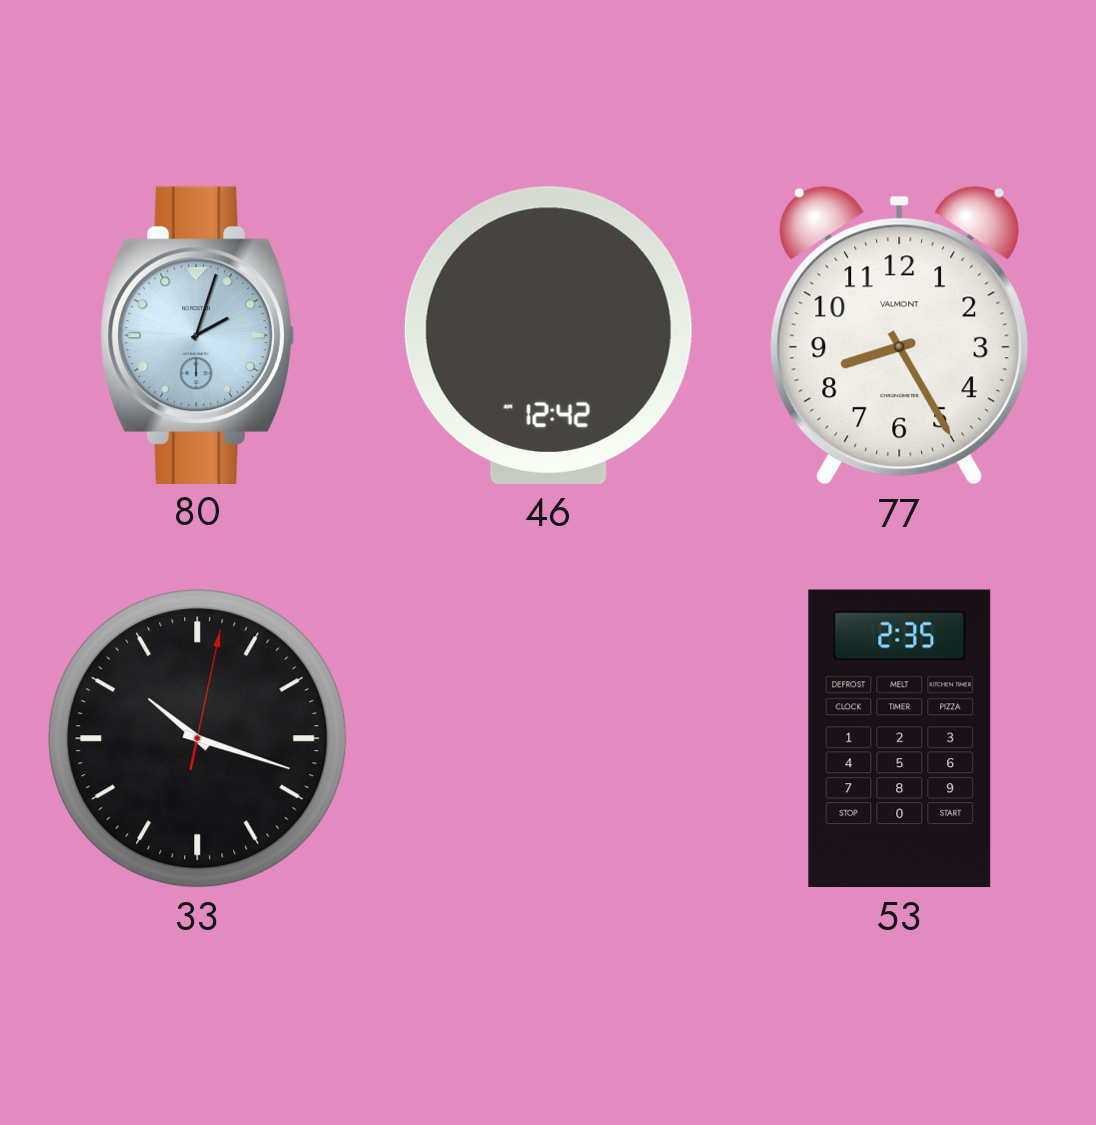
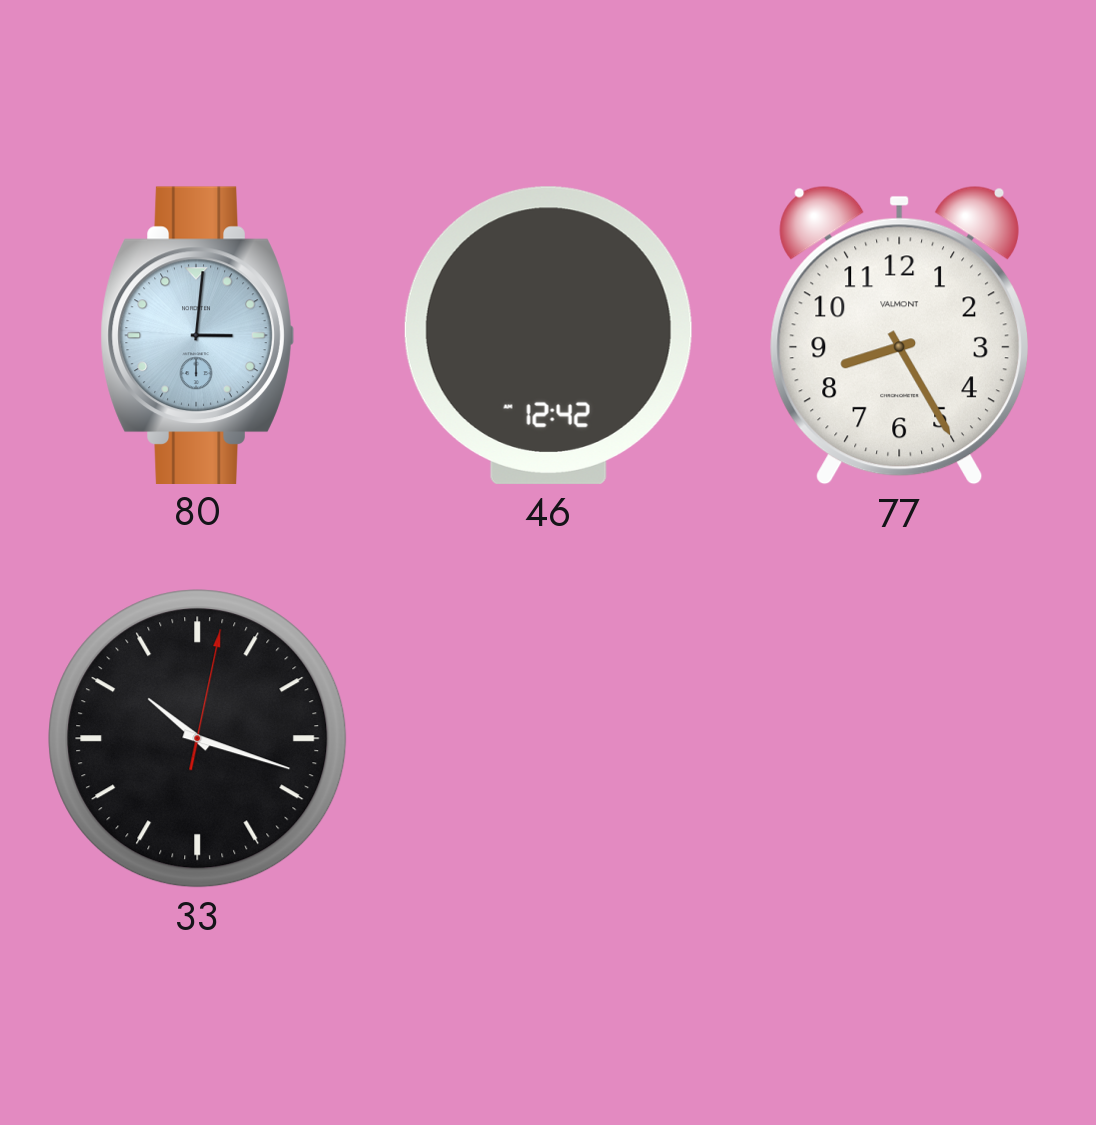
80: 2:03 -> 3:01 (197, 335)
53: 2:35 -> none (900, 739)
